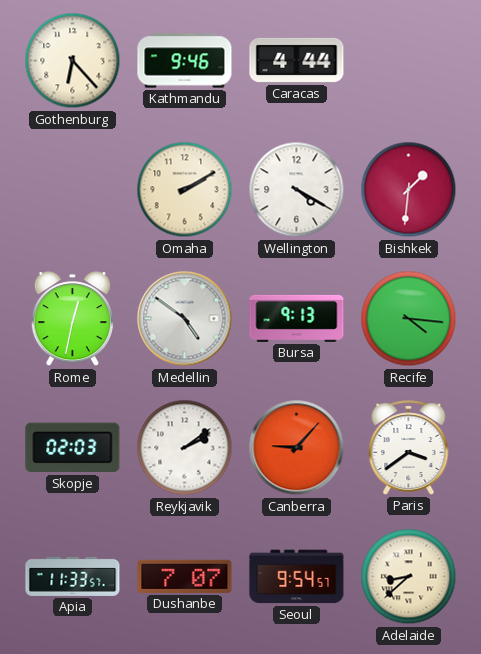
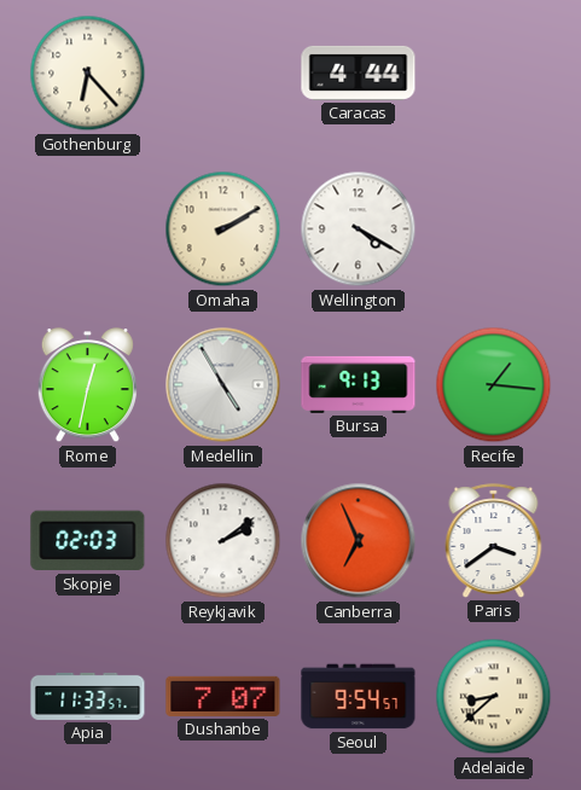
Kathmandu: 9:46 -> none (185, 61)
Bishkek: 1:31 -> none (409, 190)
Medellin: 4:51 -> 4:55 (223, 385)
Recife: 4:16 -> 1:16 (494, 385)
Canberra: 9:07 -> 6:56 (359, 541)
